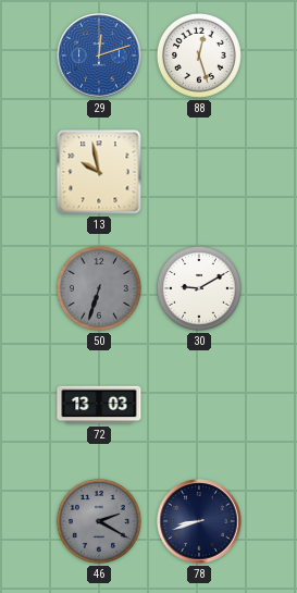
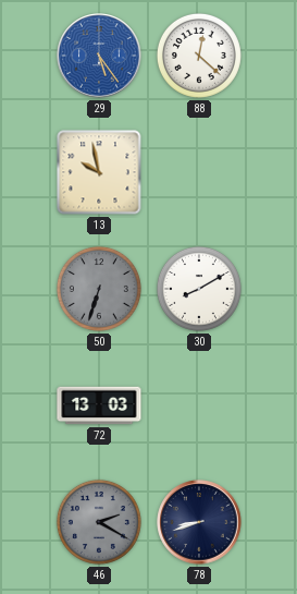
29: 12:12 -> 5:24 (99, 56)
88: 12:27 -> 12:22 (199, 56)
30: 9:10 -> 8:10 (199, 289)
